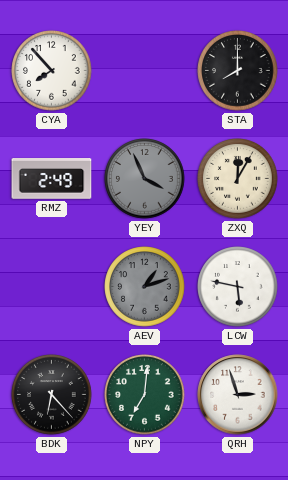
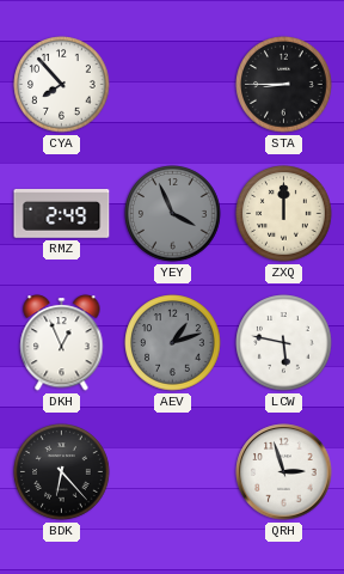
STA: 8:00 -> 8:45 (284, 85)
ZXQ: 12:05 -> 12:00 (284, 214)
DKH: none -> 12:56 (62, 343)
NPY: 7:01 -> none (145, 395)
